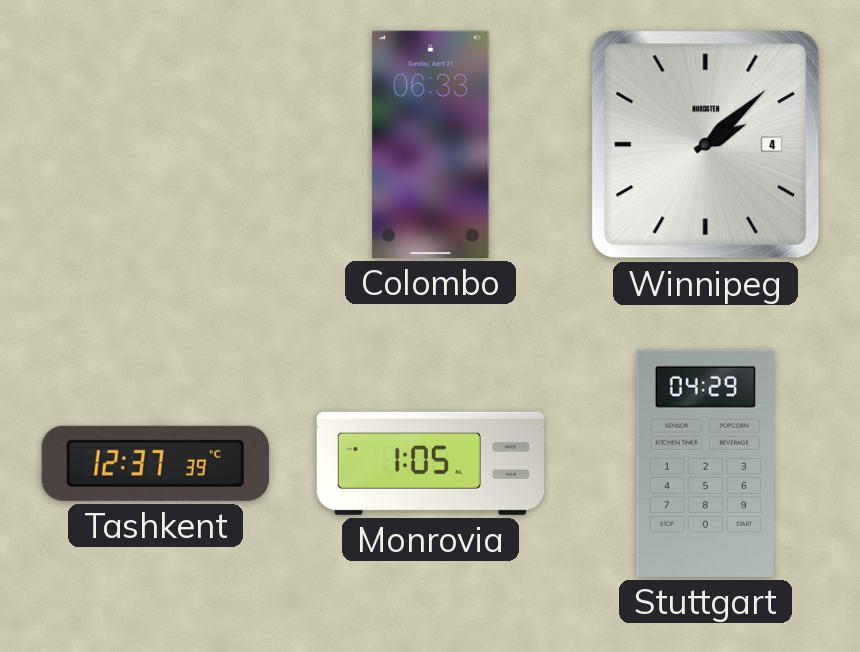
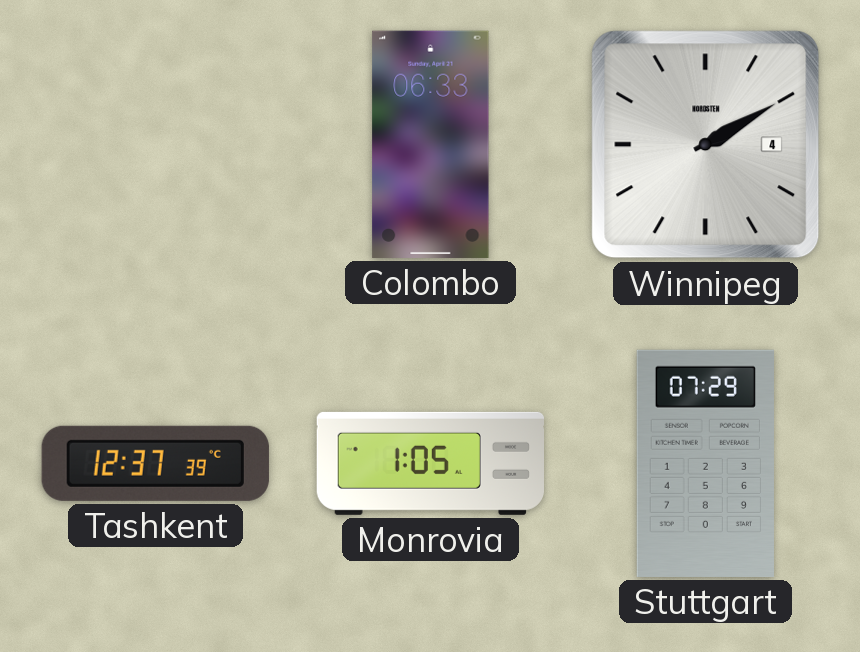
Winnipeg: 2:08 -> 2:10 (706, 145)
Stuttgart: 04:29 -> 07:29 (705, 463)
